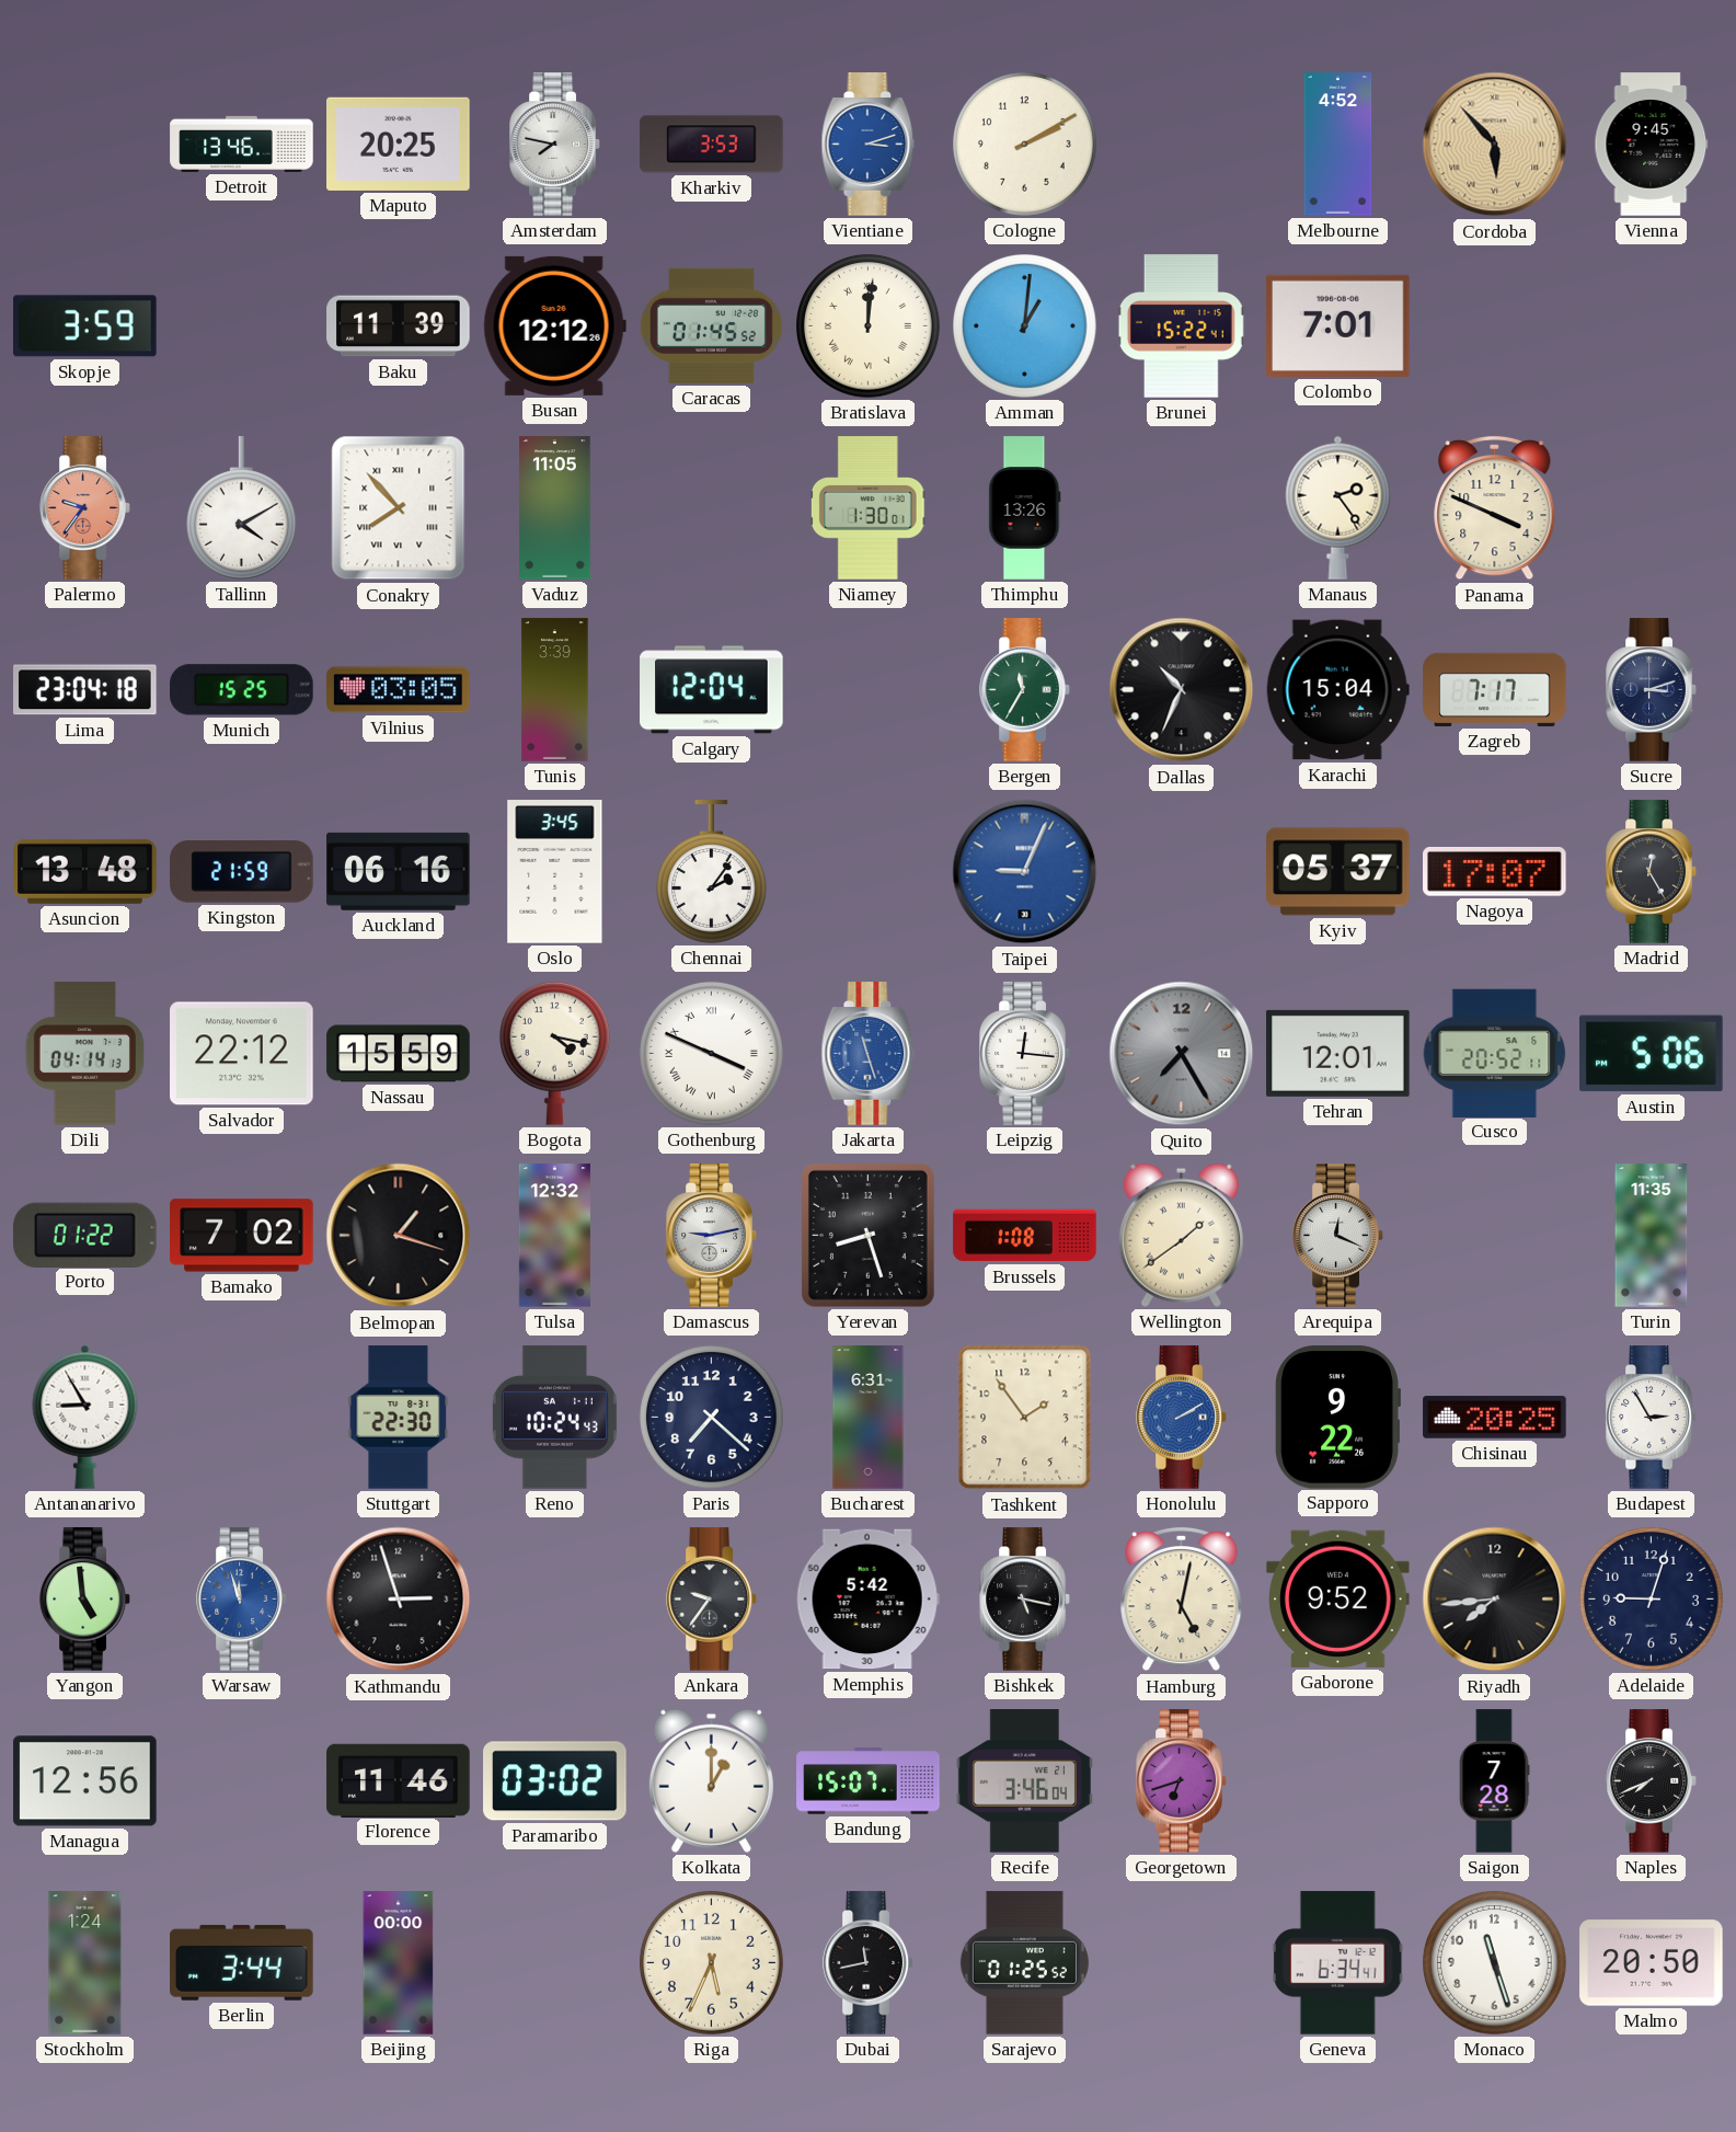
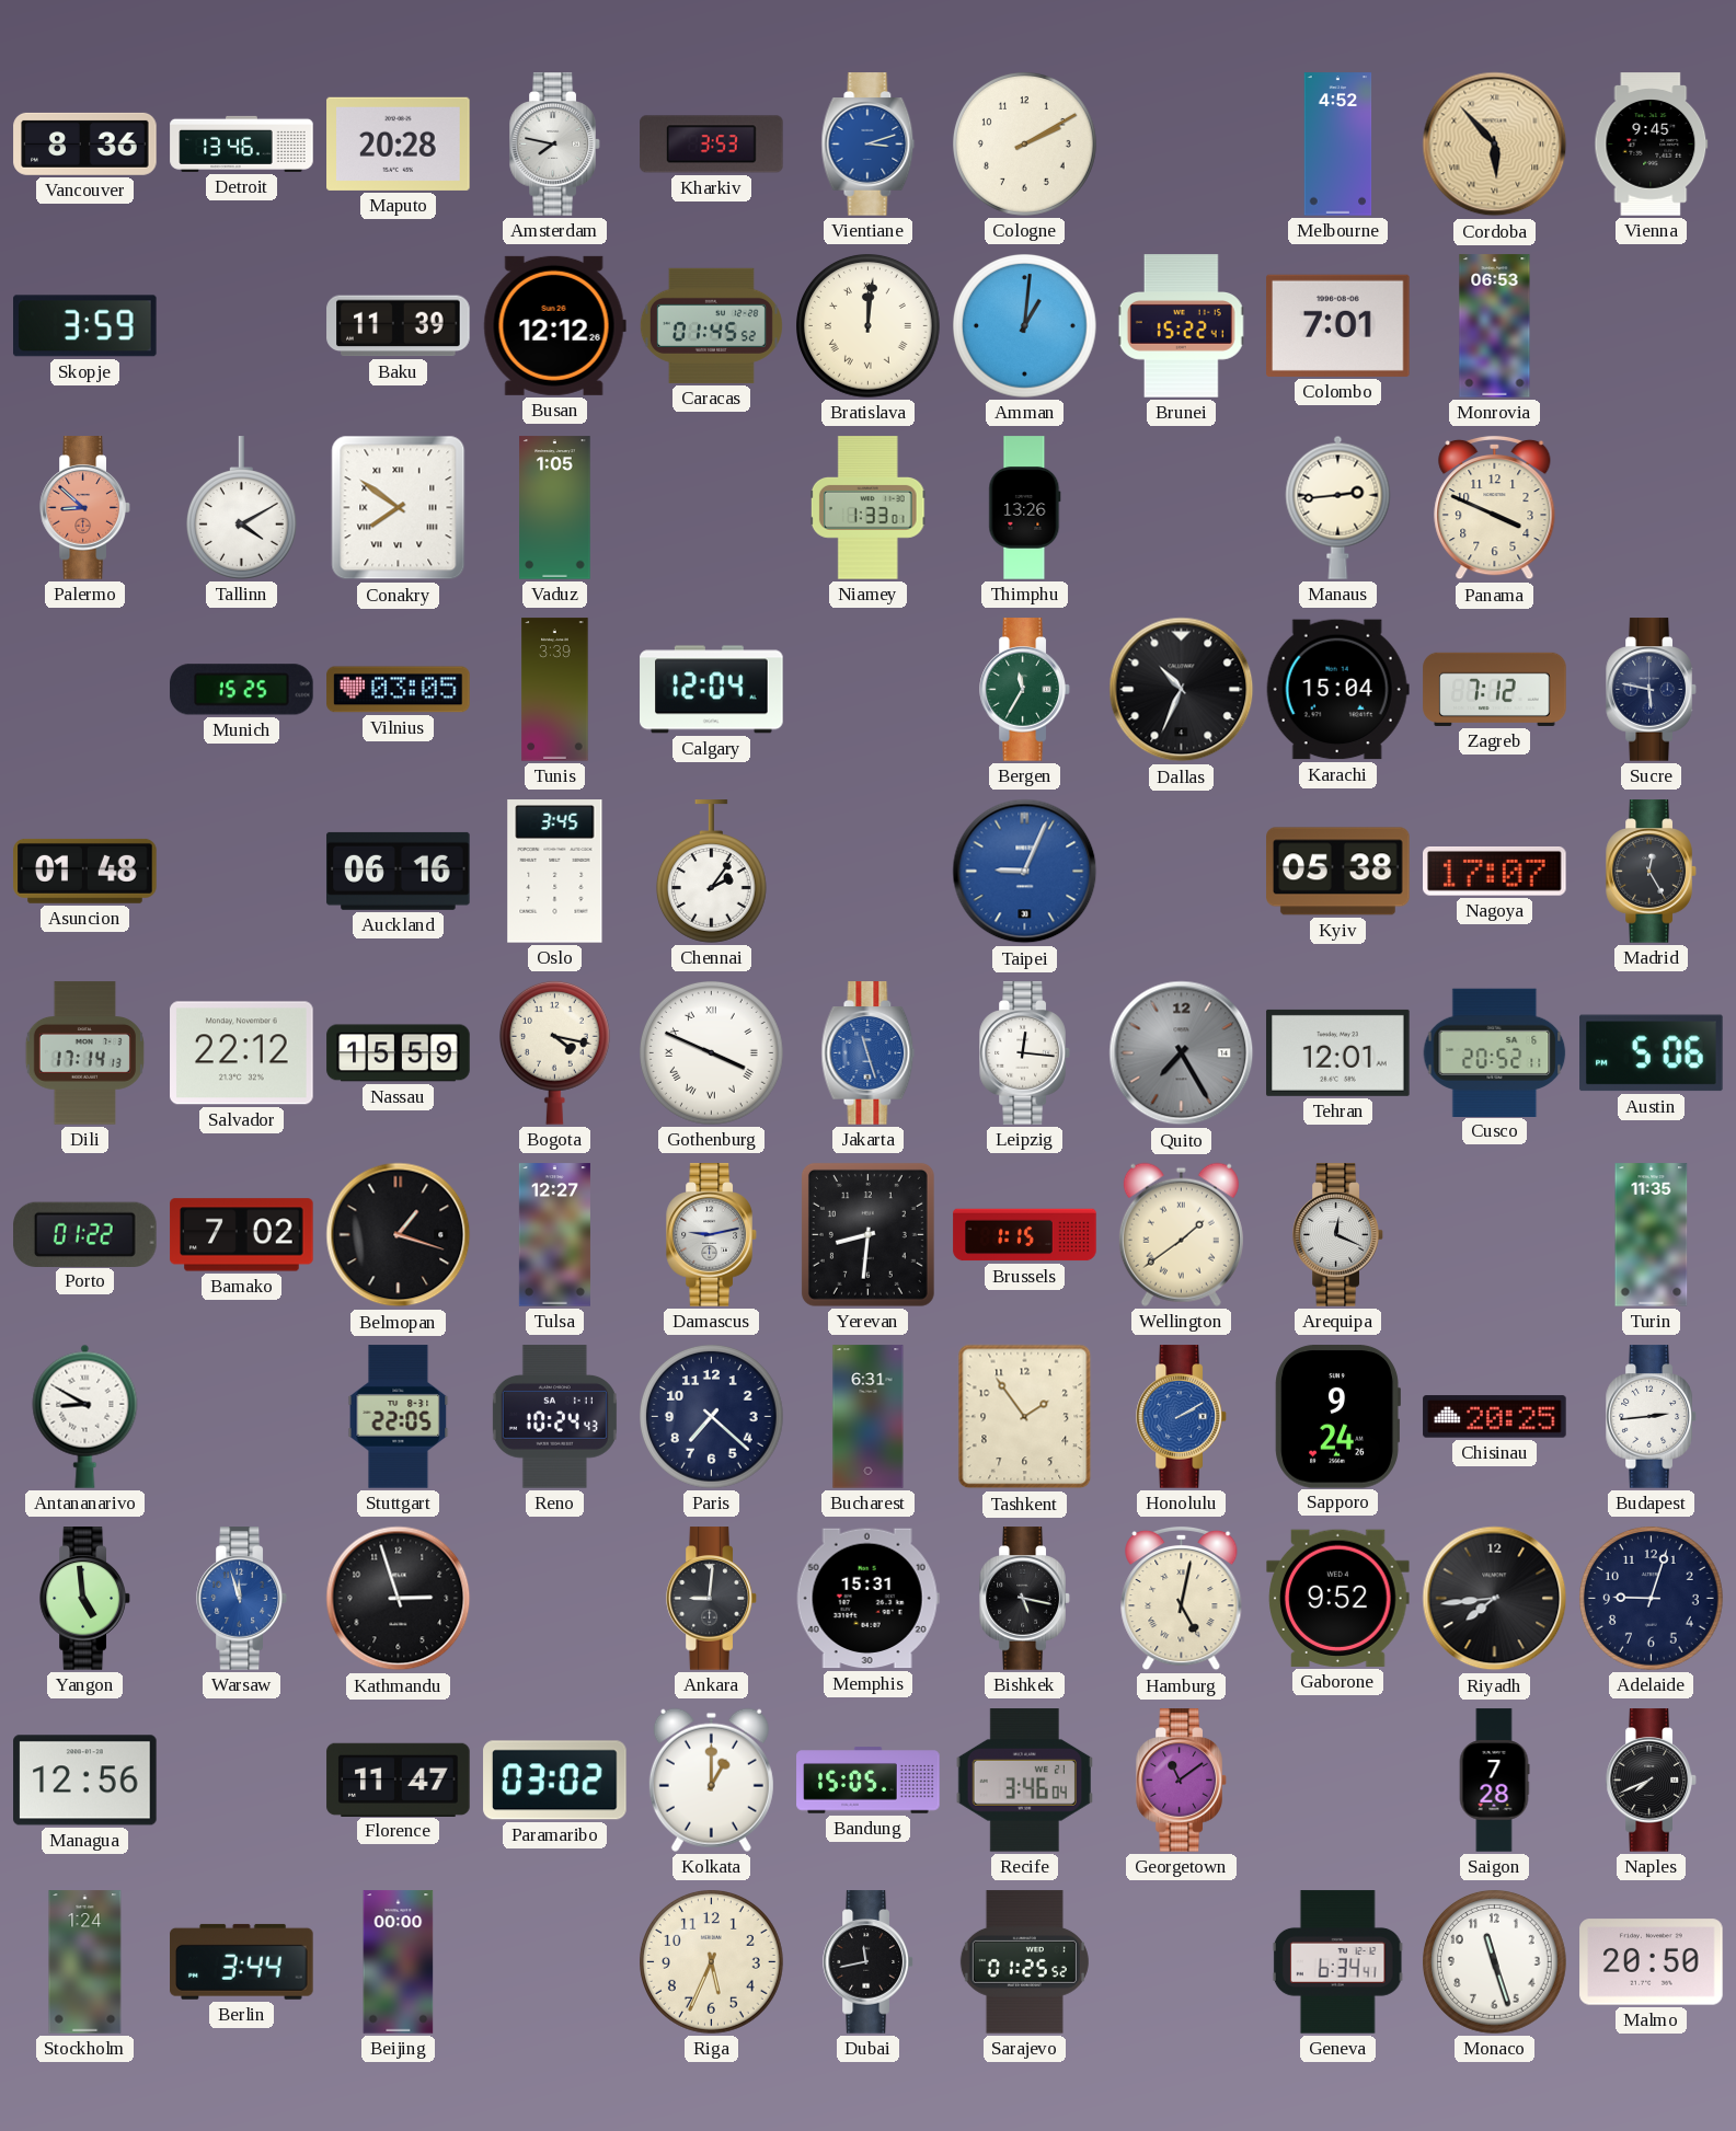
Vancouver: none -> 8:36 (85, 143)
Maputo: 20:25 -> 20:28 (399, 143)
Monrovia: none -> 06:53 (1495, 326)
Palermo: 9:36 -> 8:52 (85, 508)
Conakry: 7:53 -> 7:51 (399, 508)
Vaduz: 11:05 -> 1:05 (555, 508)
Niamey: 1:30 -> 1:33 (867, 508)
Manaus: 2:24 -> 2:44 (1338, 507)
Lima: 23:04 -> none (85, 690)
Zagreb: 7:17 -> 7:12 (1495, 689)
Sucre: 3:12 -> 5:47 (1652, 690)
Asuncion: 13:48 -> 01:48 (85, 871)
Kingston: 21:59 -> none (242, 872)
Kyiv: 05:37 -> 05:38 (1338, 872)
Dili: 04:14 -> 17:14 (84, 1053)
Tulsa: 12:32 -> 12:27 (554, 1235)
Yerevan: 8:27 -> 8:31 (867, 1234)
Brussels: 1:08 -> 1:15 (1025, 1235)
Antananarivo: 8:55 -> 8:50 (85, 1416)
Stuttgart: 22:30 -> 22:05 (399, 1417)
Sapporo: 9:22 -> 9:24 (1337, 1417)
Budapest: 2:55 -> 2:44 (1652, 1417)
Ankara: 9:36 -> 9:01 (712, 1599)
Memphis: 5:42 -> 15:31 (867, 1599)
Florence: 11:46 -> 11:47 (399, 1779)
Bandung: 15:07 -> 15:05 (869, 1781)
Georgetown: 6:42 -> 11:09 (1182, 1781)
